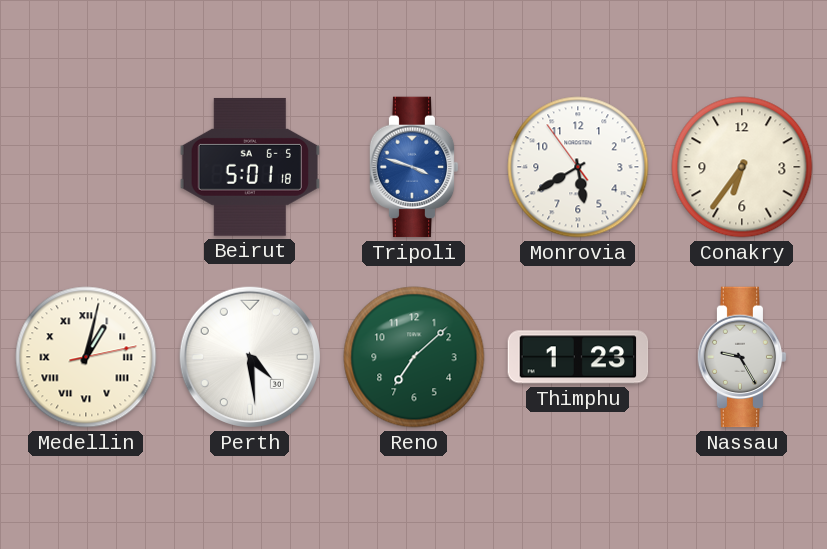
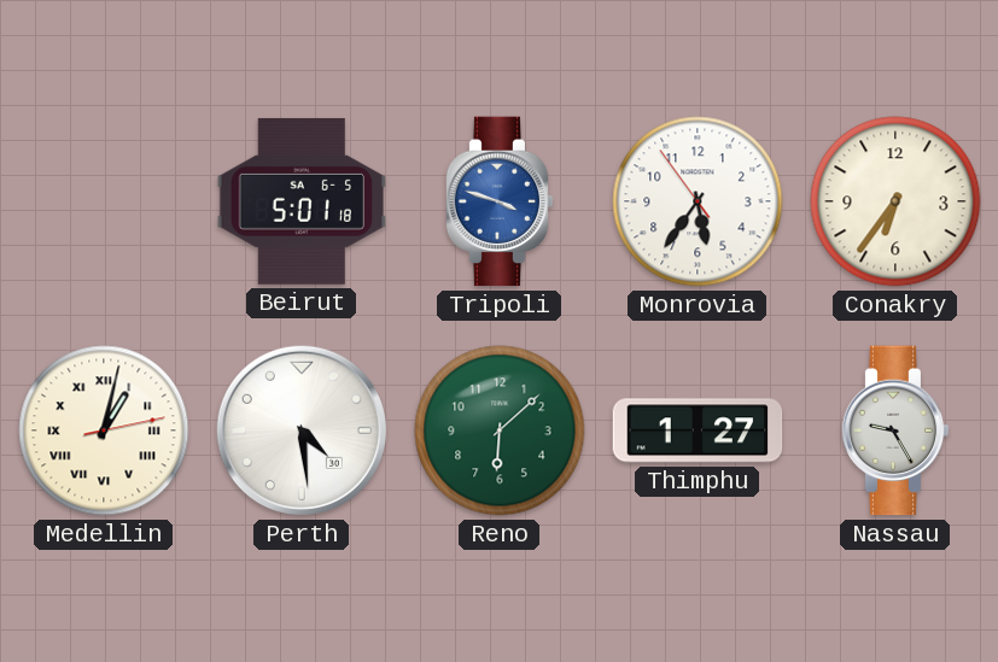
Monrovia: 5:39 -> 5:35 (698, 201)
Reno: 7:08 -> 6:08 (500, 430)
Thimphu: 1:23 -> 1:27 (698, 430)
